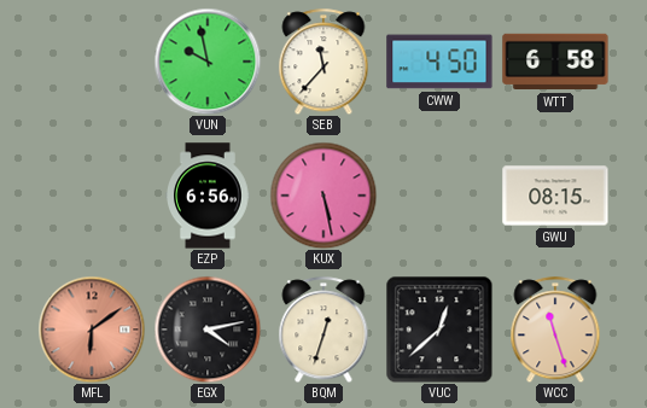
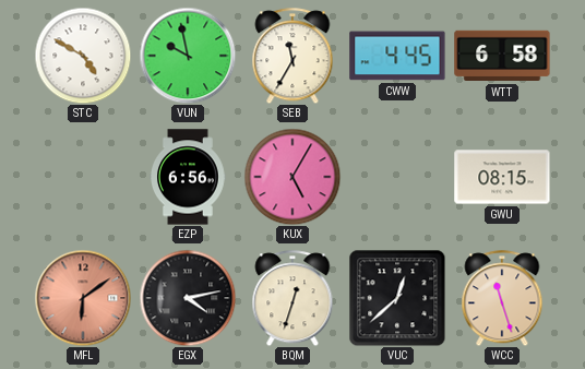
STC: none -> 4:50 (83, 56)
SEB: 11:37 -> 11:35 (292, 56)
CWW: 4:50 -> 4:45 (397, 56)
KUX: 5:28 -> 5:05 (292, 177)
